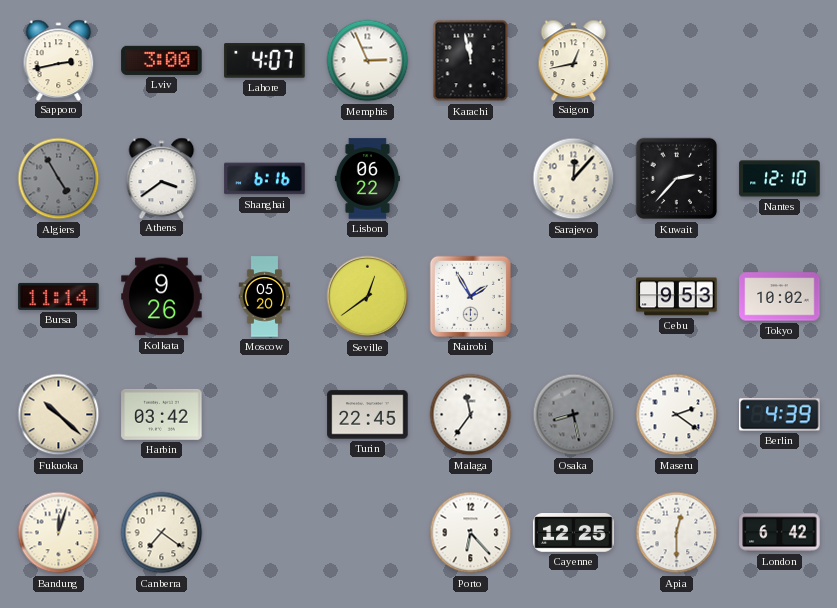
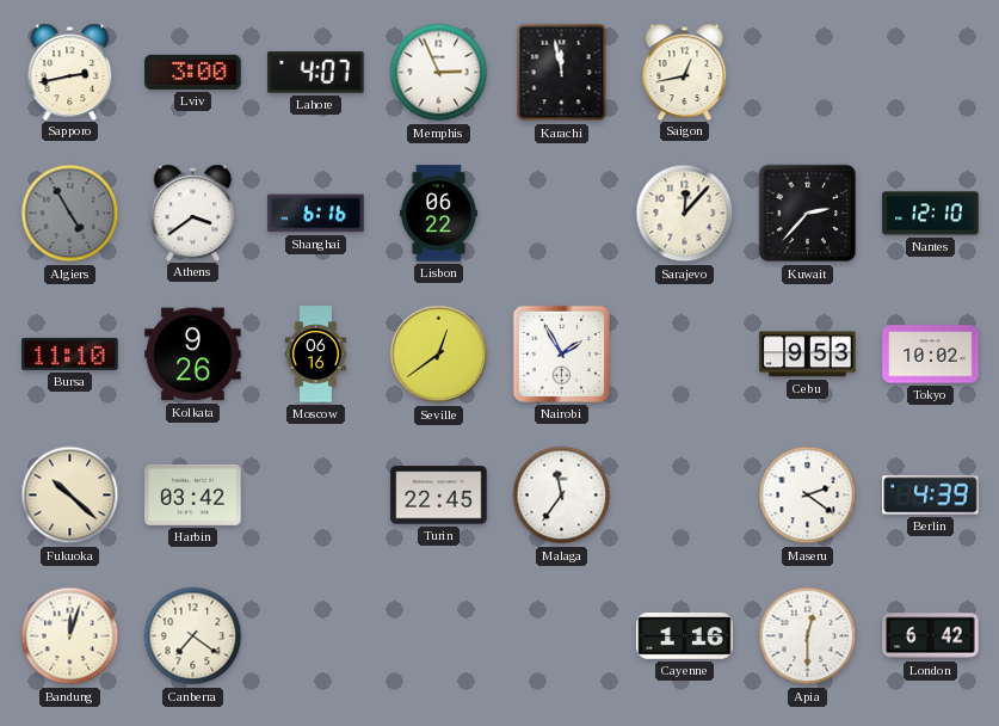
Bursa: 11:14 -> 11:10 (70, 353)
Moscow: 05:20 -> 06:16 (316, 355)
Osaka: 8:28 -> none (574, 415)
Porto: 6:23 -> none (471, 533)
Cayenne: 12:25 -> 1:16 (685, 636)
